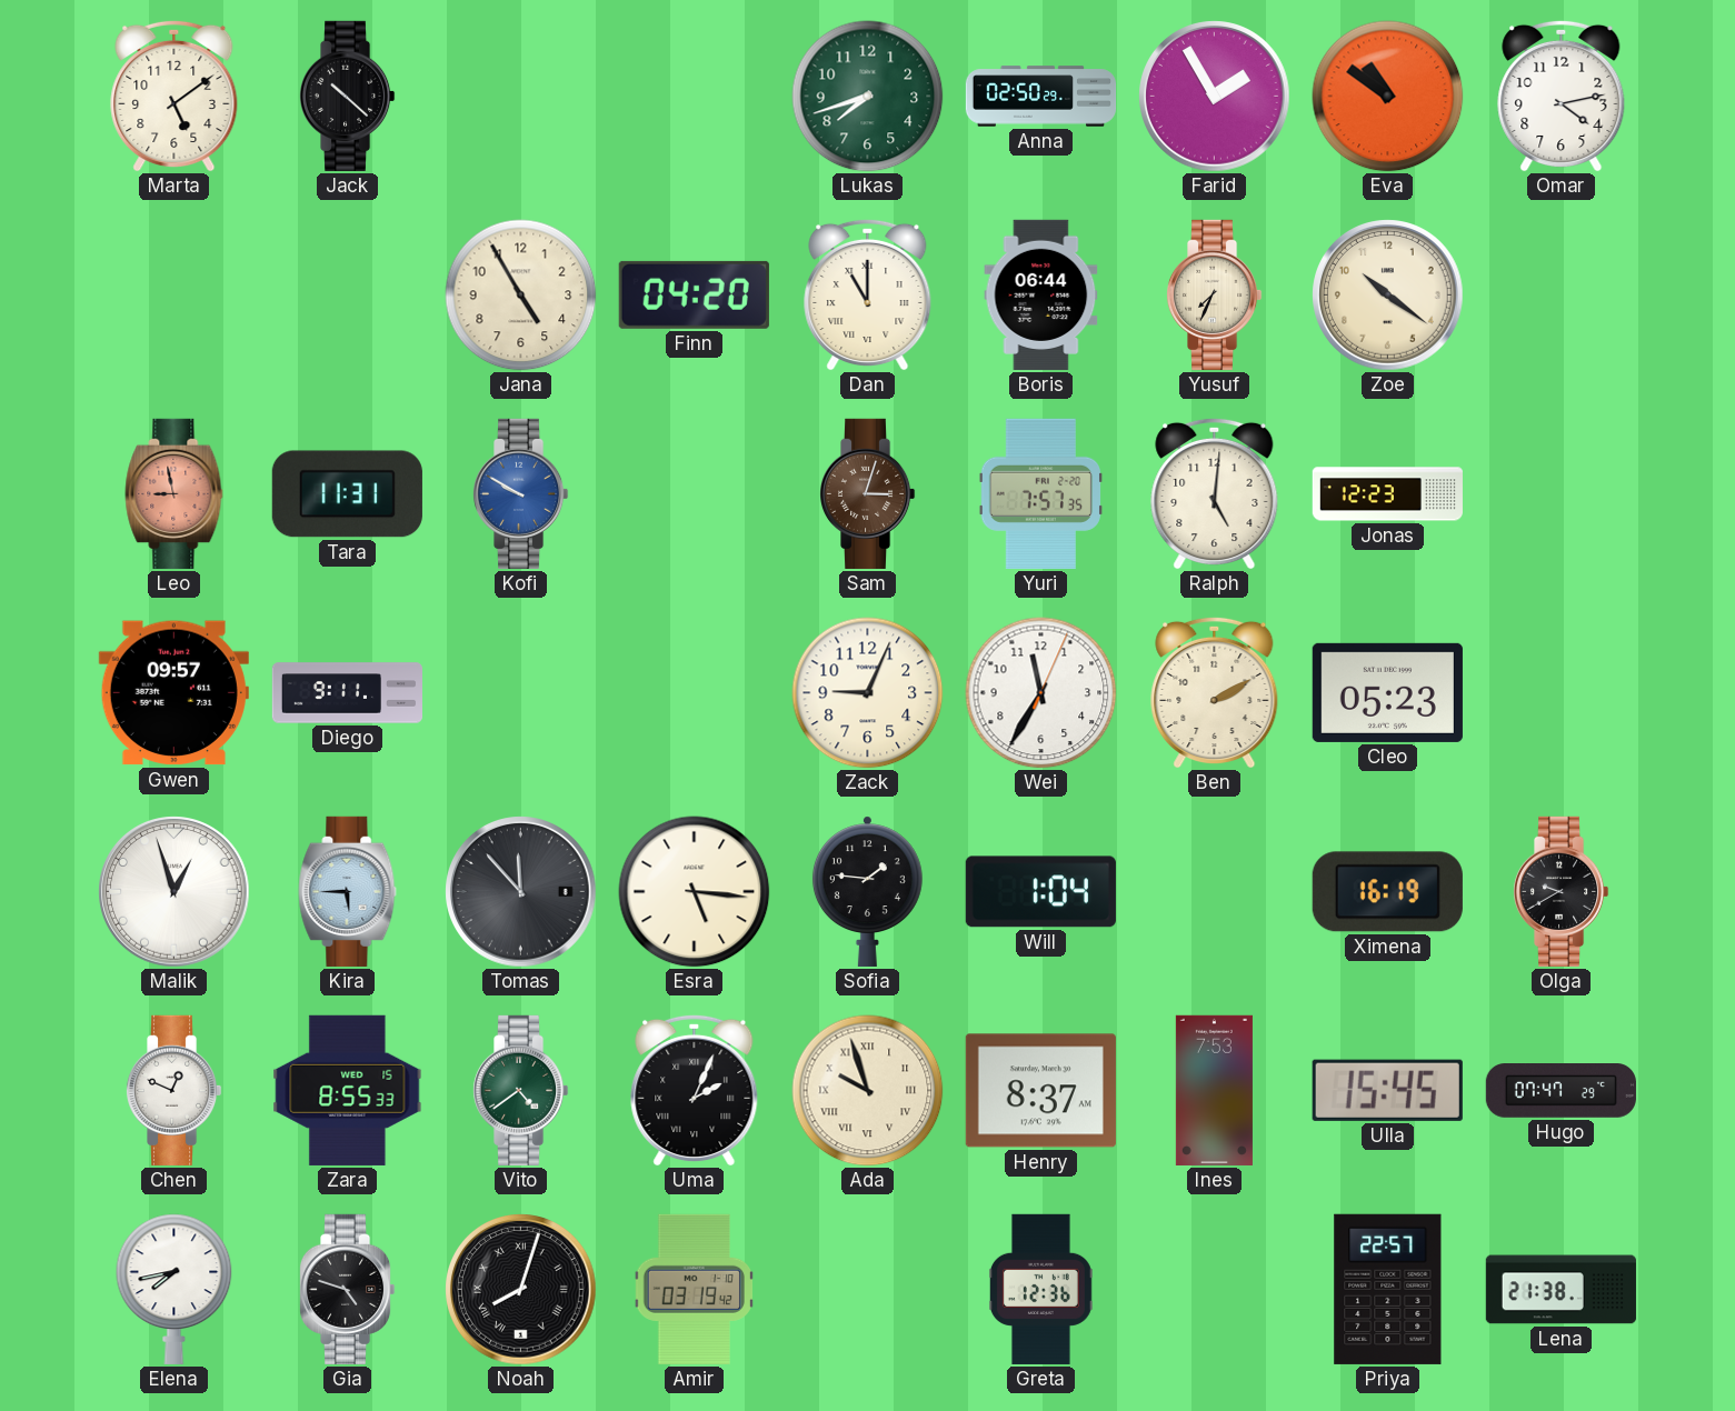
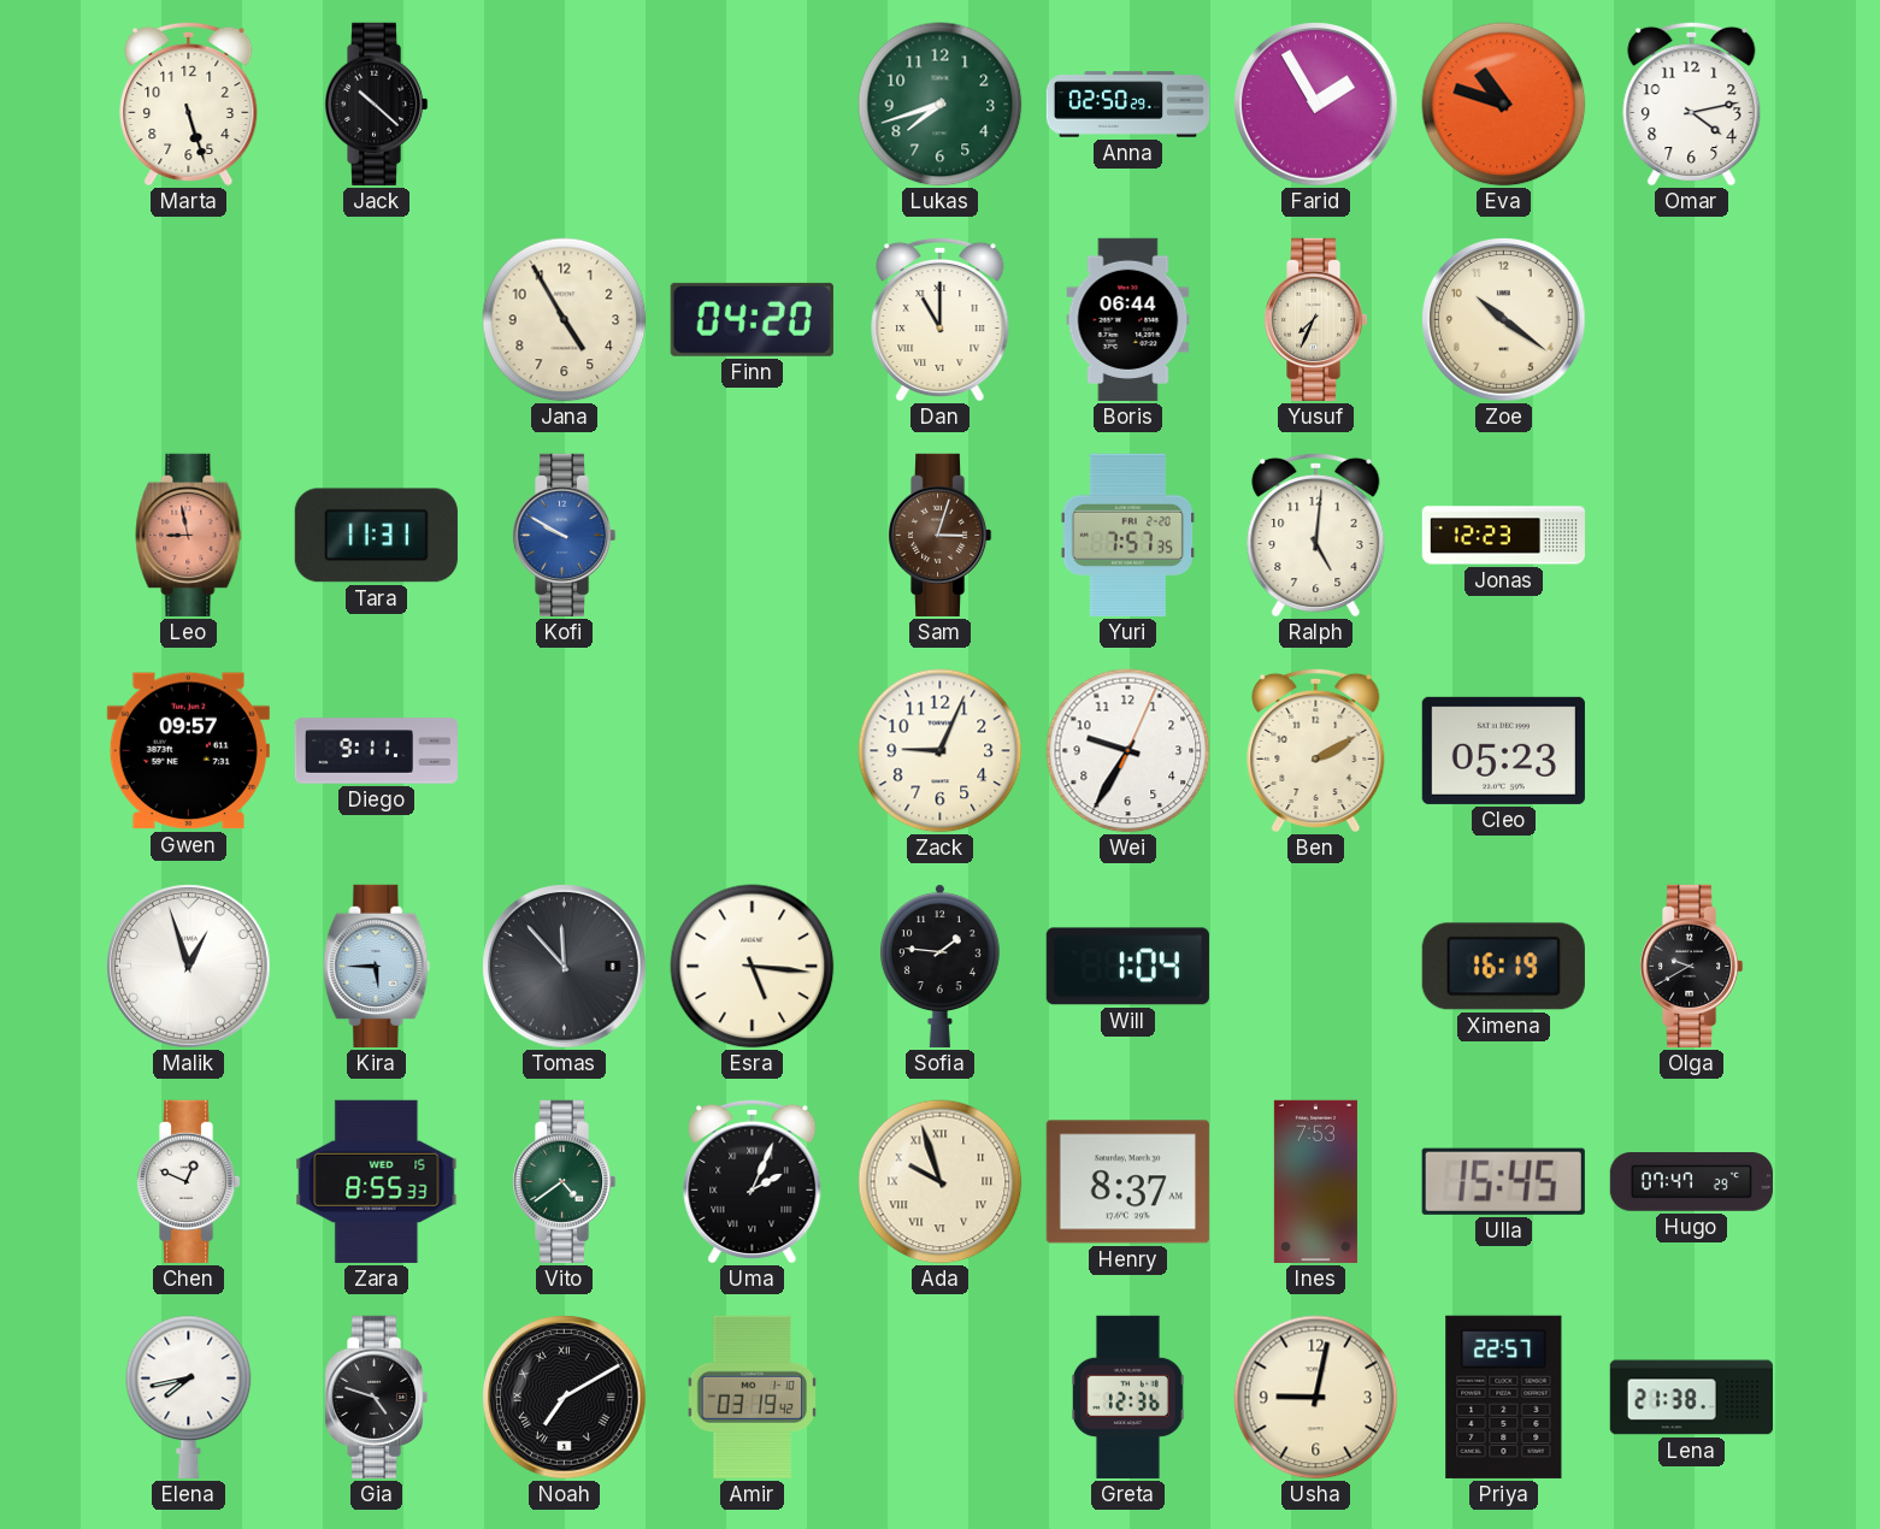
Marta: 5:09 -> 5:27 (189, 104)
Eva: 10:51 -> 10:48 (1504, 105)
Wei: 11:35 -> 9:35 (1128, 751)
Noah: 8:03 -> 7:10 (565, 1398)
Usha: none -> 9:02 (1316, 1398)
